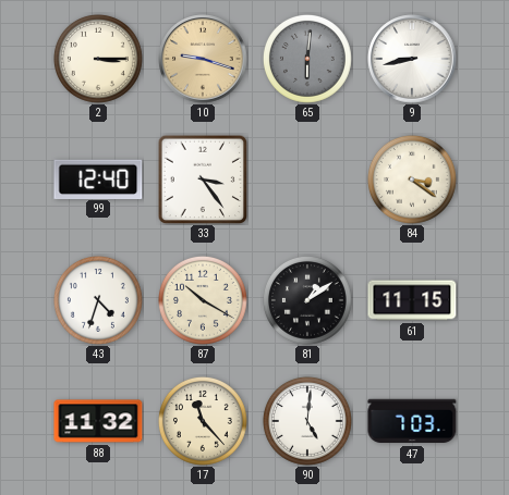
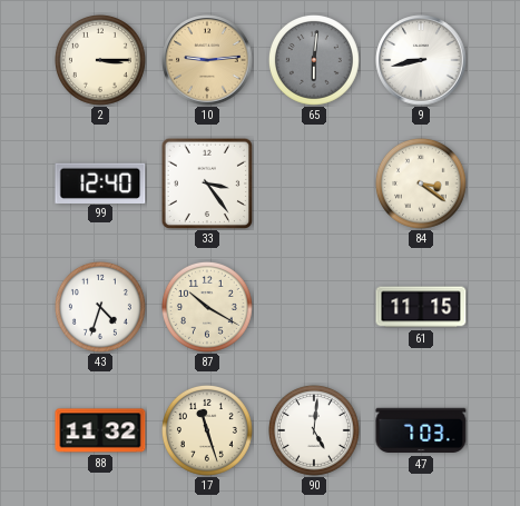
10: 9:18 -> 9:14 (207, 60)
81: 1:09 -> none (307, 300)
17: 11:23 -> 11:27 (207, 430)
